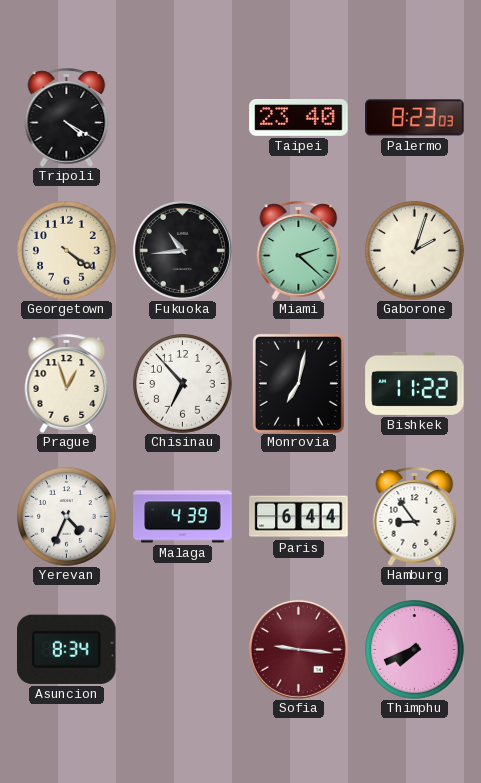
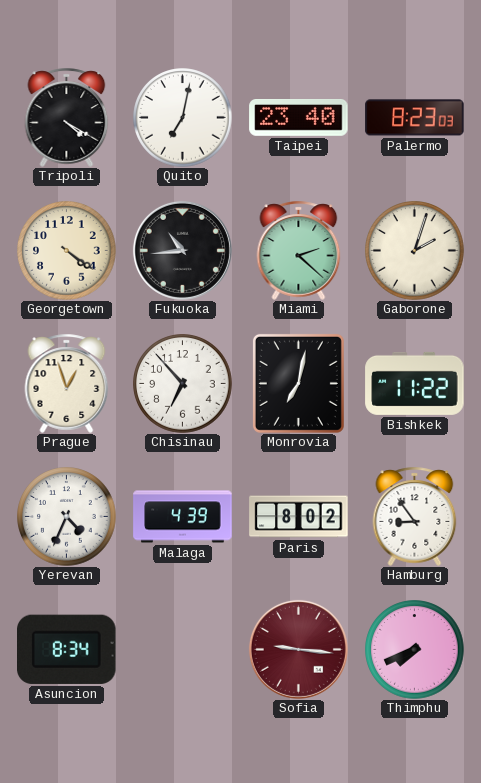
Quito: none -> 7:02 (183, 118)
Paris: 6:44 -> 8:02 (299, 517)
